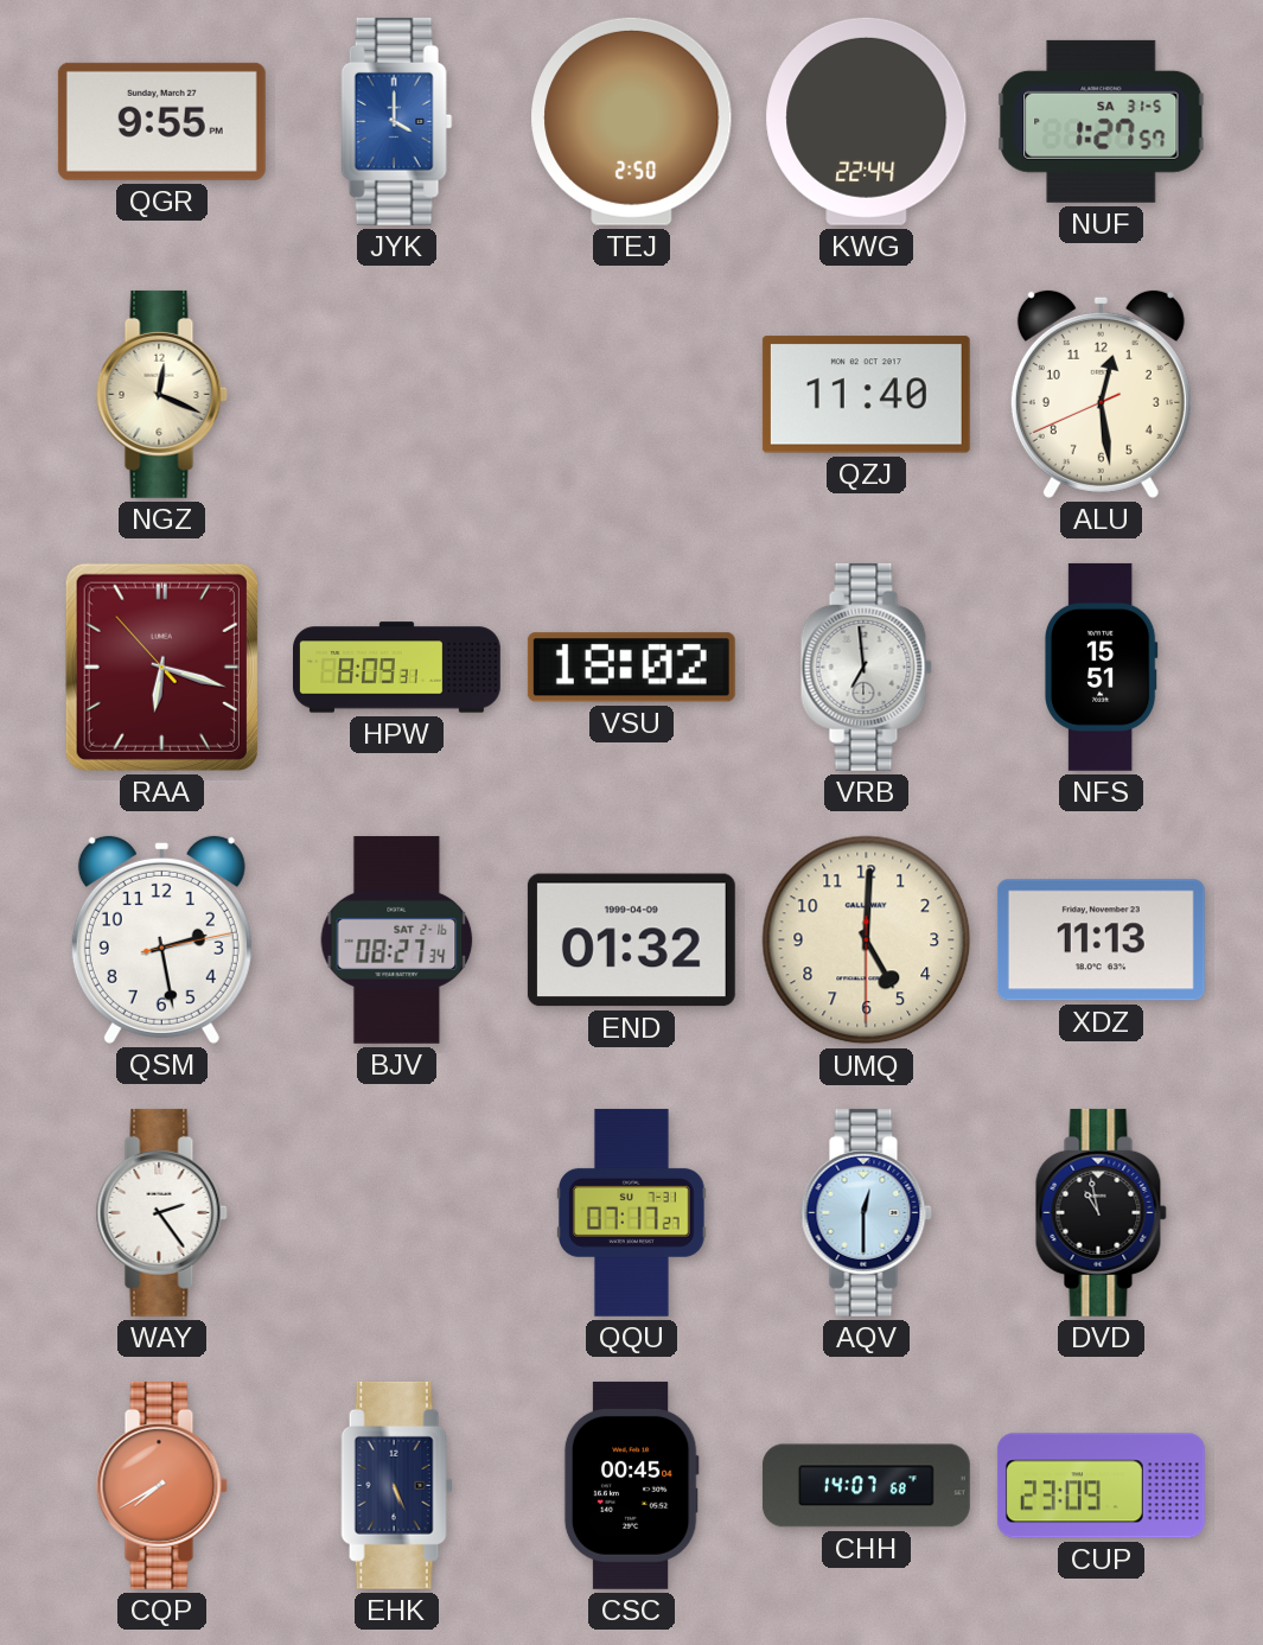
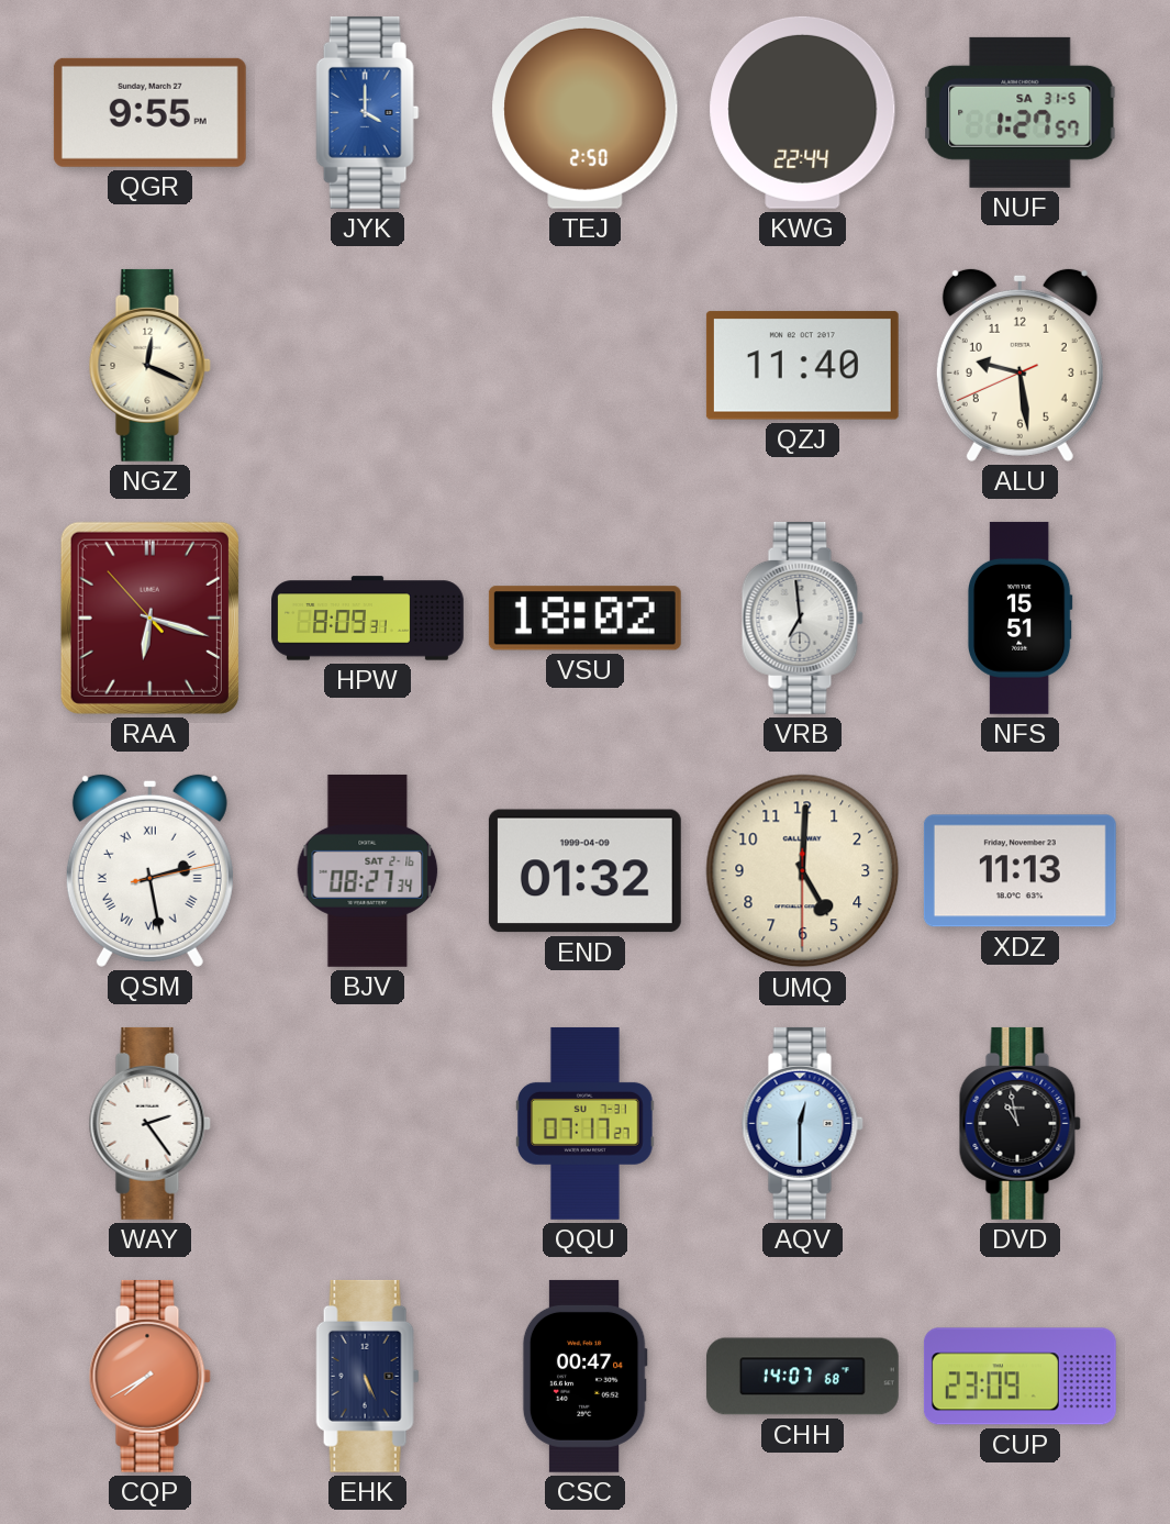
ALU: 12:28 -> 9:28 (1019, 365)
QSM numerals: Arabic -> Roman (149, 870)
CSC: 00:45 -> 00:47 (584, 1376)
